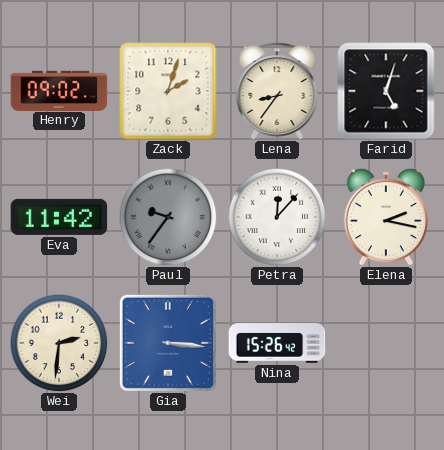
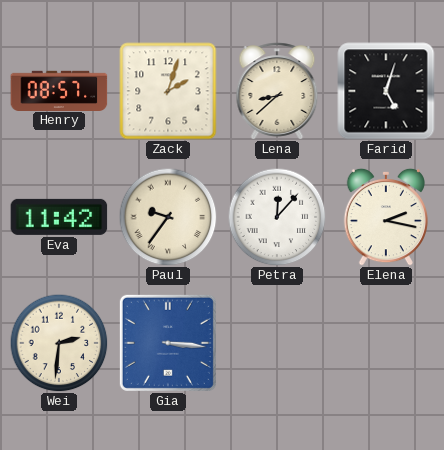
Henry: 09:02 -> 08:57 (59, 90)
Lena: 8:36 -> 8:38 (277, 91)
Paul dial: grey -> cream (168, 217)
Nina: 15:26 -> none (277, 343)
